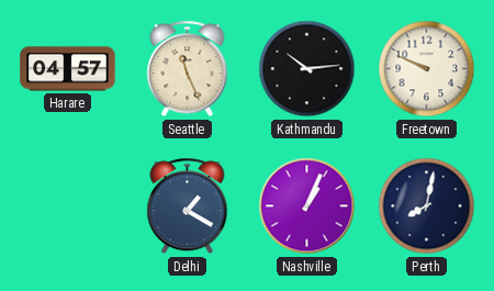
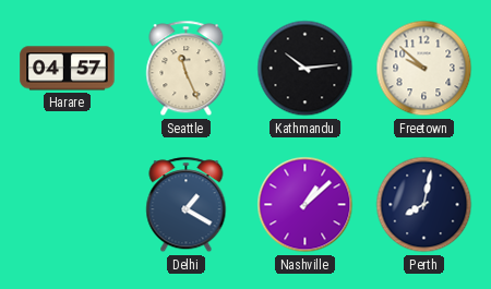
Freetown: 9:49 -> 9:52 (424, 69)
Nashville: 1:04 -> 1:08 (306, 205)
